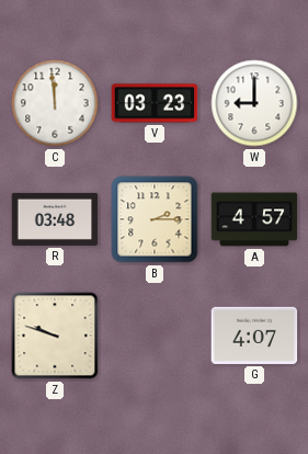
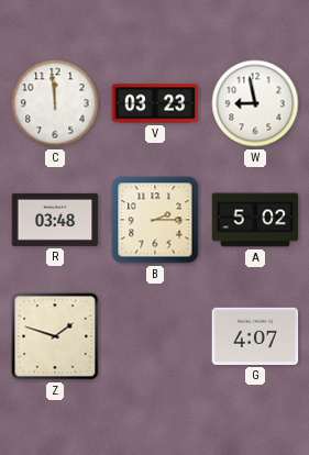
W: 9:00 -> 8:58 (255, 103)
A: 4:57 -> 5:02 (255, 220)
Z: 9:48 -> 1:48 (55, 336)
